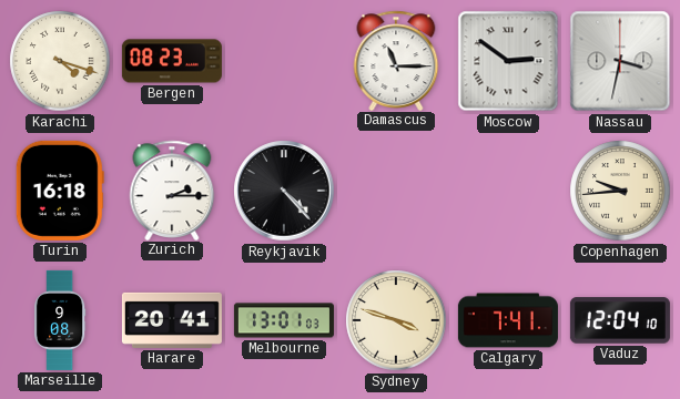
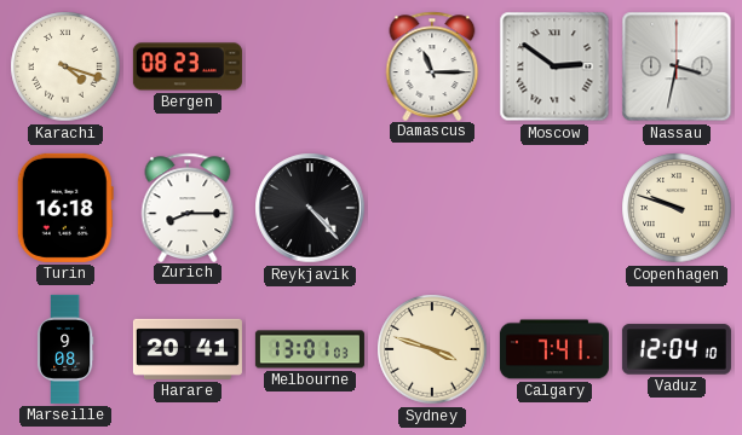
Zurich: 2:15 -> 8:15 (188, 207)
Copenhagen: 9:44 -> 9:48 (677, 208)
